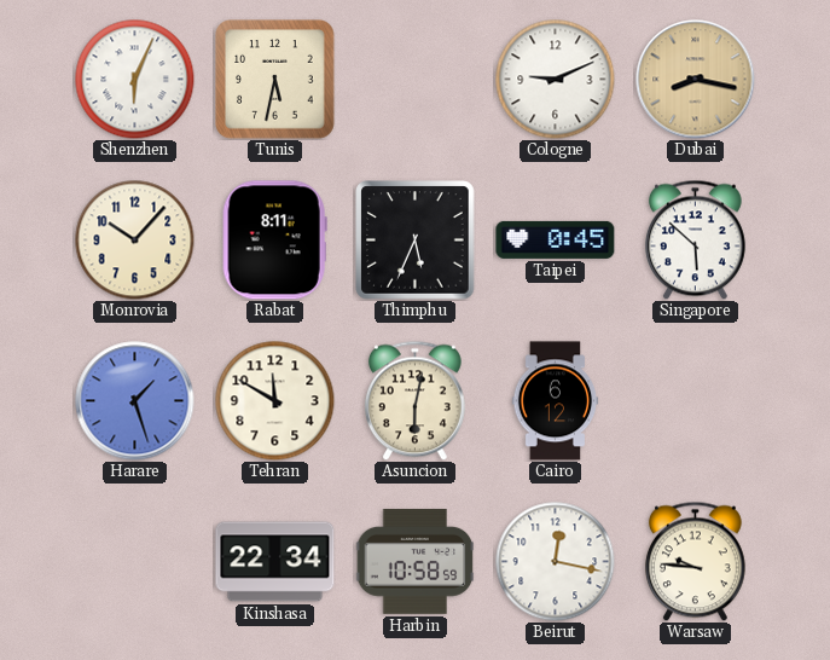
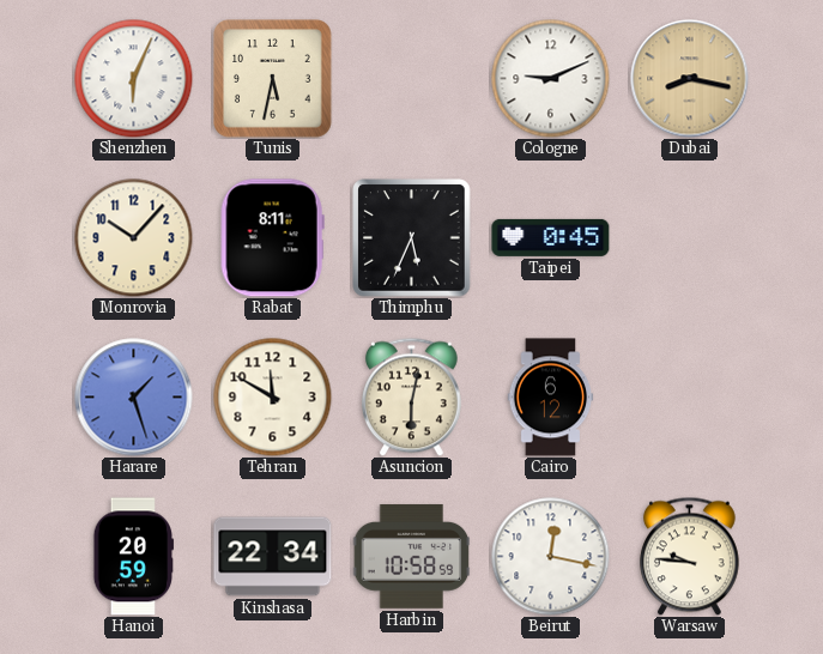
Singapore: 5:52 -> none (695, 239)
Hanoi: none -> 20:59 (133, 557)
